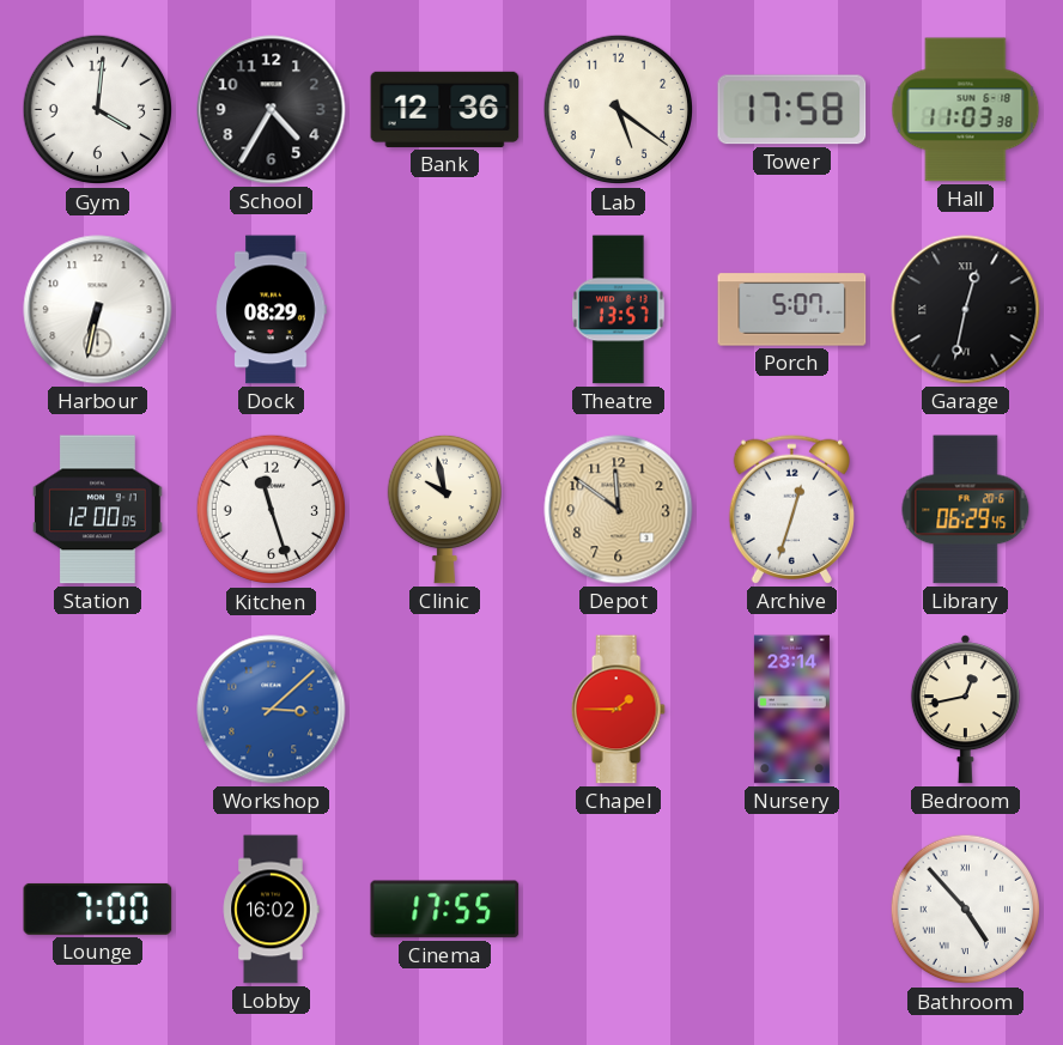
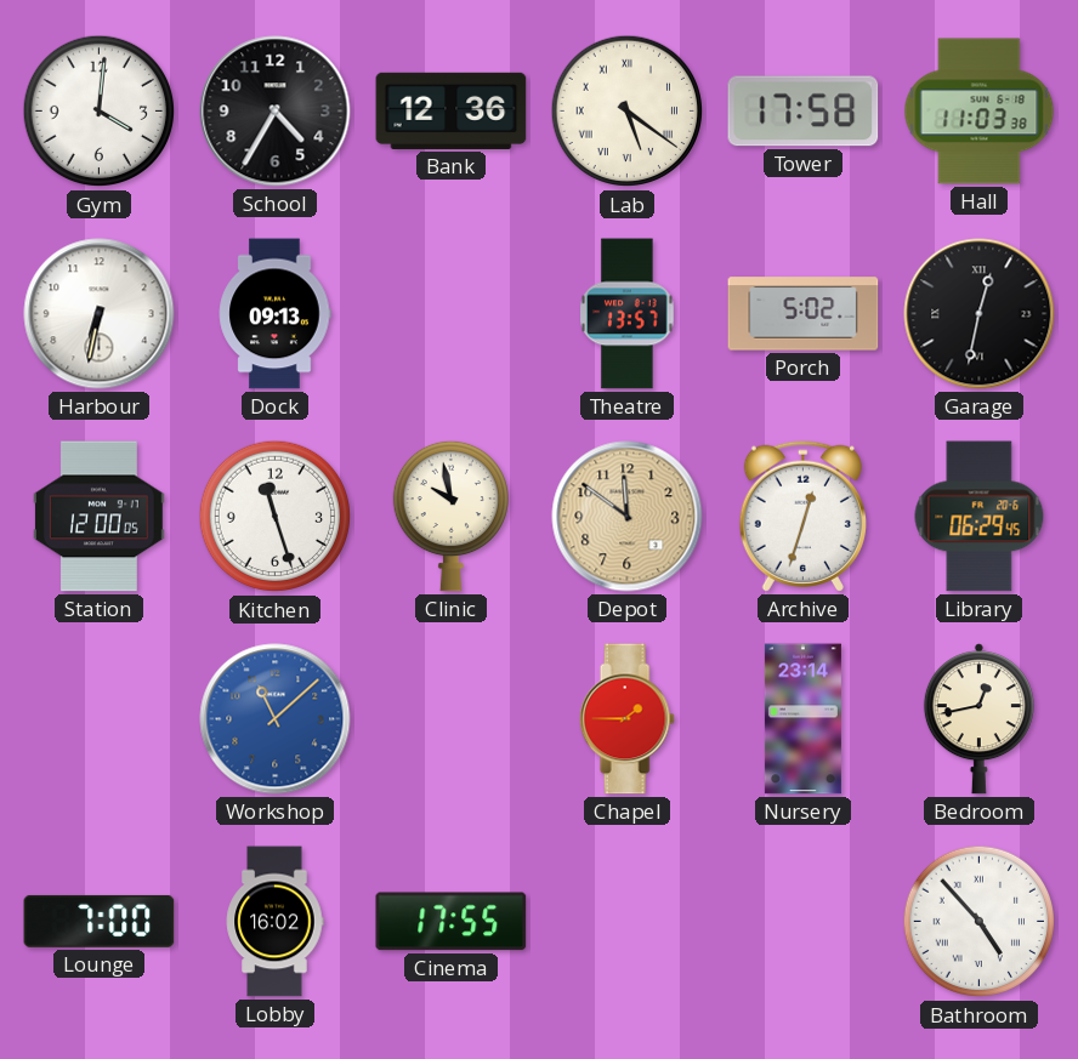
Lab numerals: Arabic -> Roman (628, 112)
Dock: 08:29 -> 09:13 (274, 314)
Porch: 5:07 -> 5:02 (804, 314)
Workshop: 3:08 -> 11:08 (276, 719)
